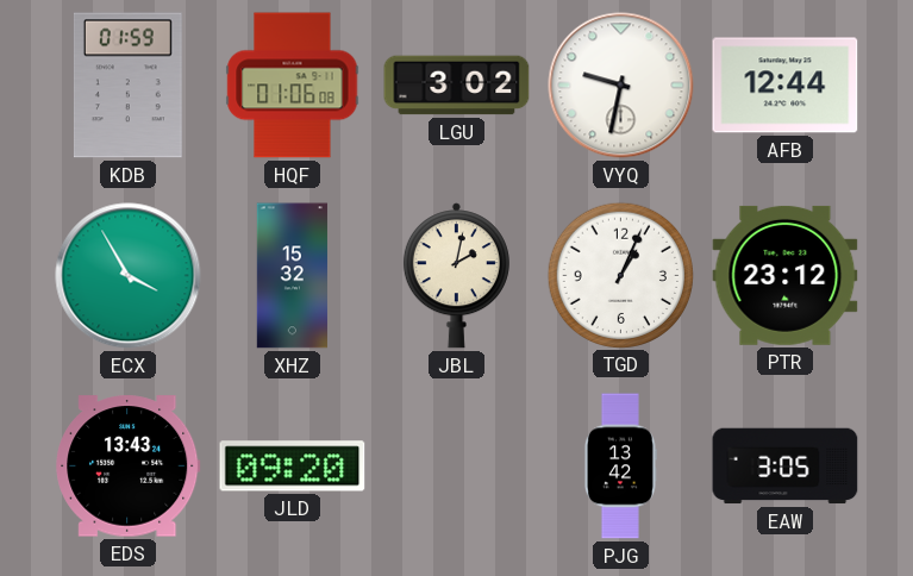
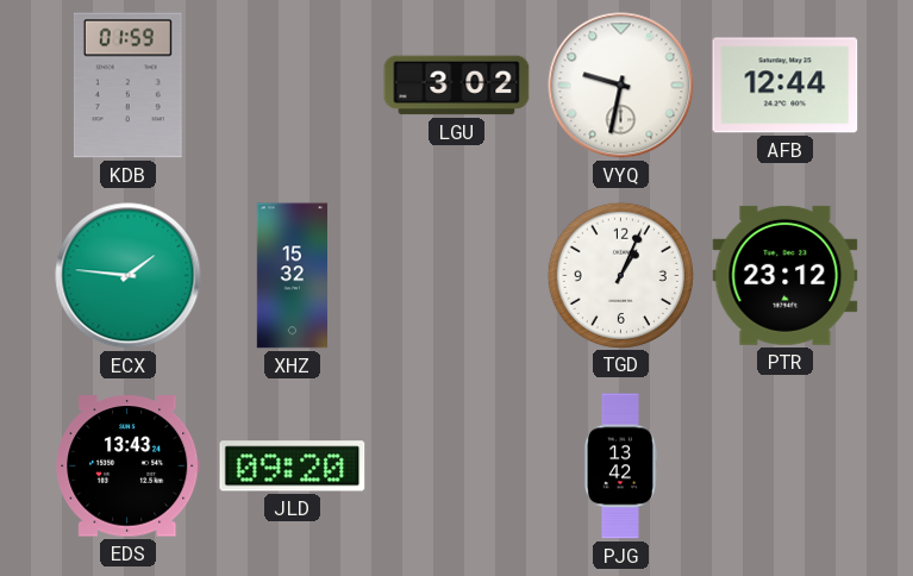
HQF: 01:06 -> none (293, 86)
ECX: 3:55 -> 1:46 (129, 276)
JBL: 2:02 -> none (456, 276)
EAW: 3:05 -> none (786, 467)
